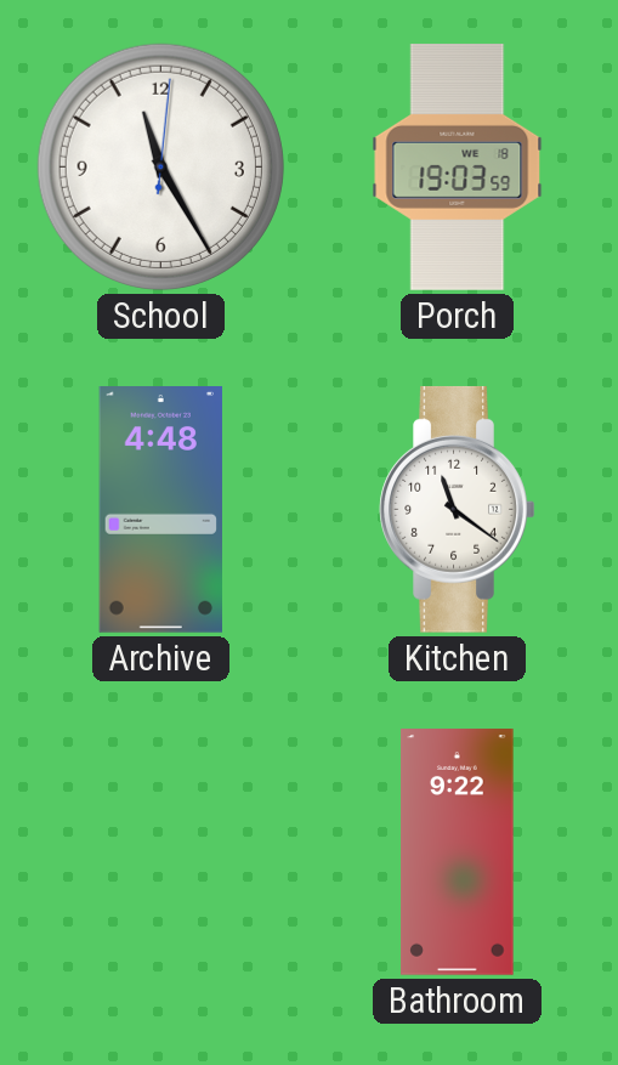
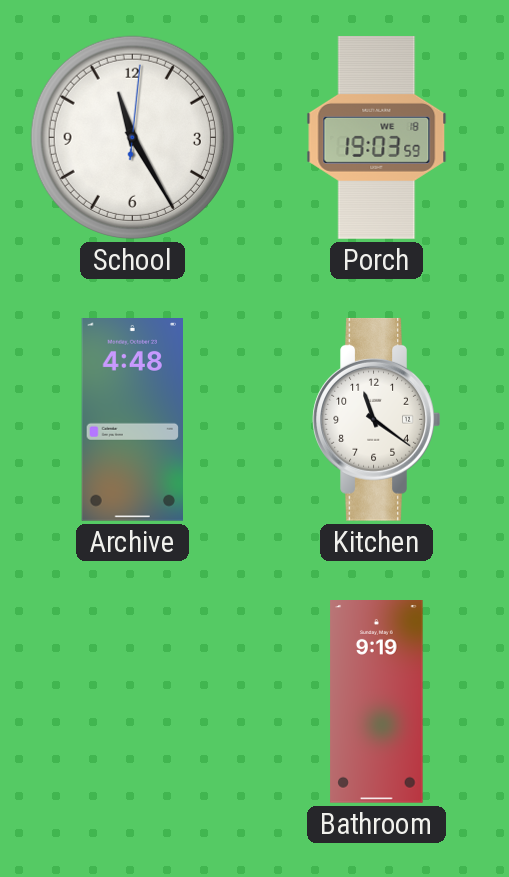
Bathroom: 9:22 -> 9:19 (377, 702)
